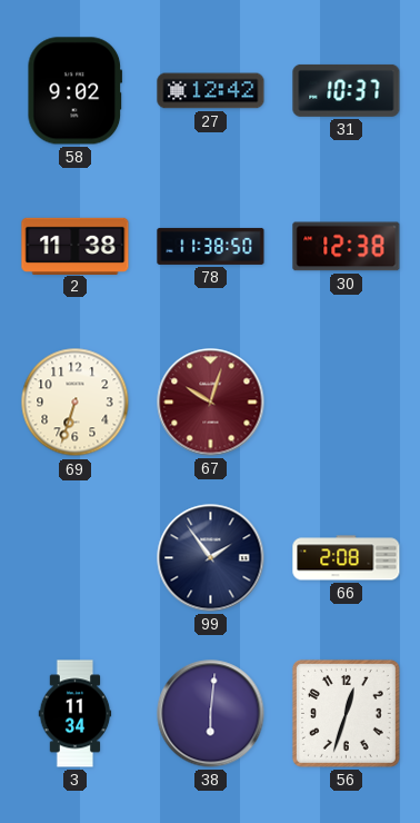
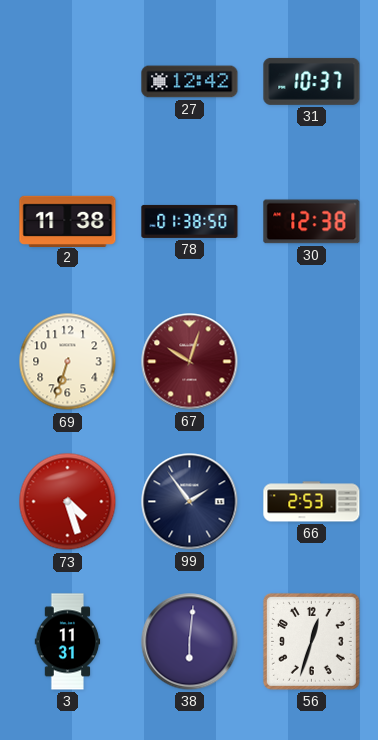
58: 9:02 -> none (76, 91)
78: 11:38 -> 01:38 (190, 221)
73: none -> 4:27 (68, 502)
66: 2:08 -> 2:53 (312, 502)
3: 11:34 -> 11:31 (68, 642)
